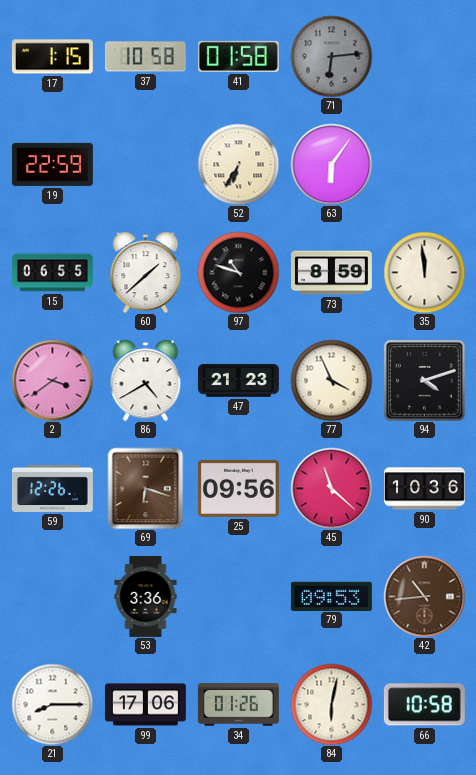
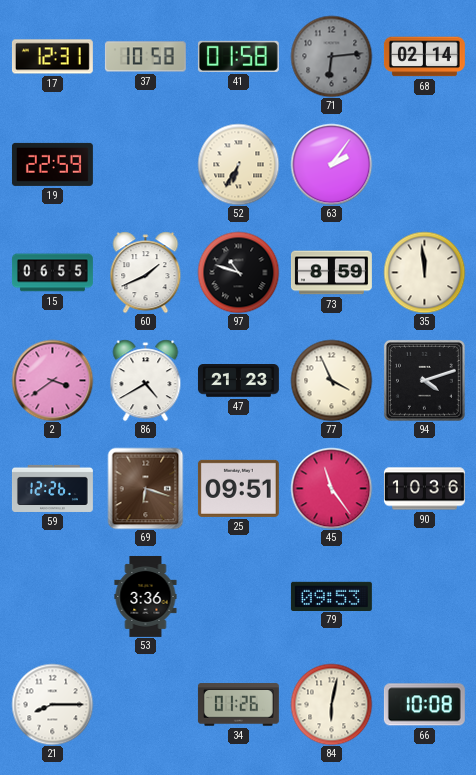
17: 1:15 -> 12:31 (52, 57)
68: none -> 02:14 (424, 57)
63: 6:06 -> 2:06 (331, 164)
60: 1:38 -> 1:41 (146, 272)
25: 09:56 -> 09:51 (238, 488)
45: 11:22 -> 11:24 (331, 488)
42: 10:44 -> none (424, 596)
99: 17:06 -> none (145, 705)
66: 10:58 -> 10:08 (424, 705)
